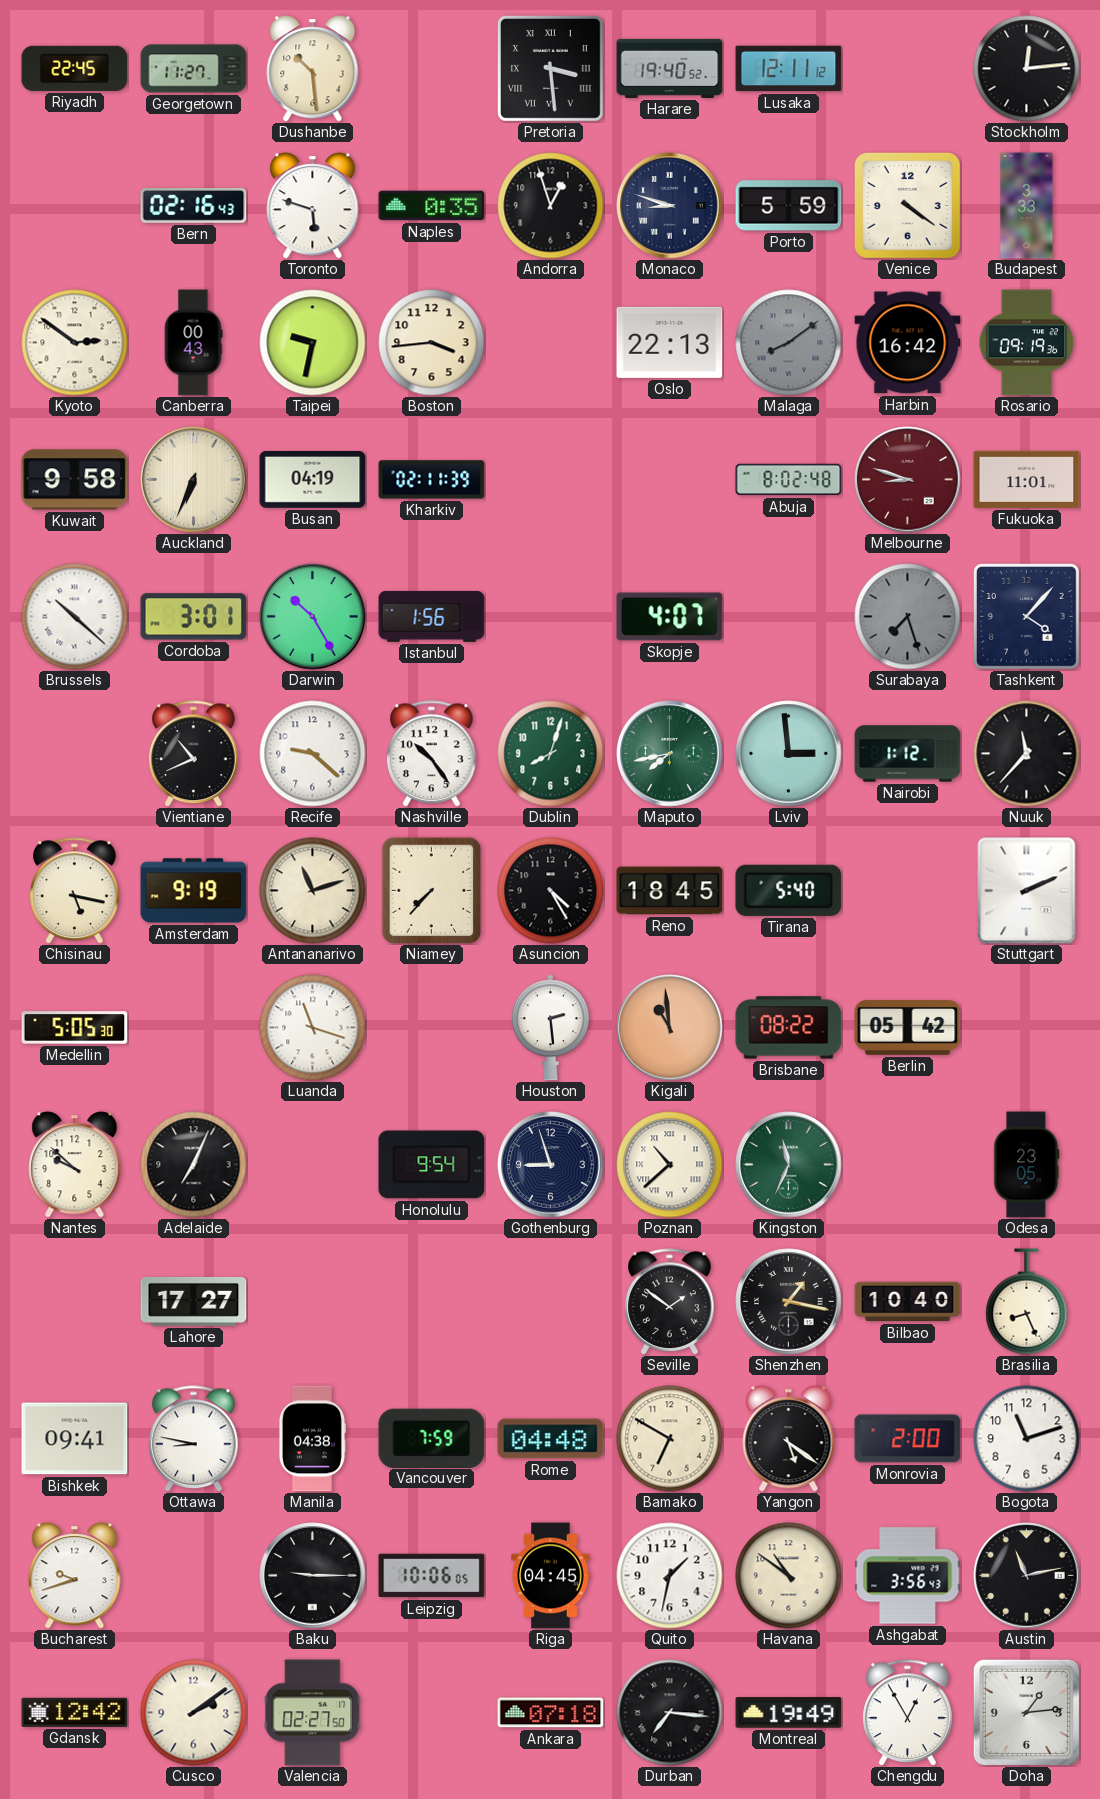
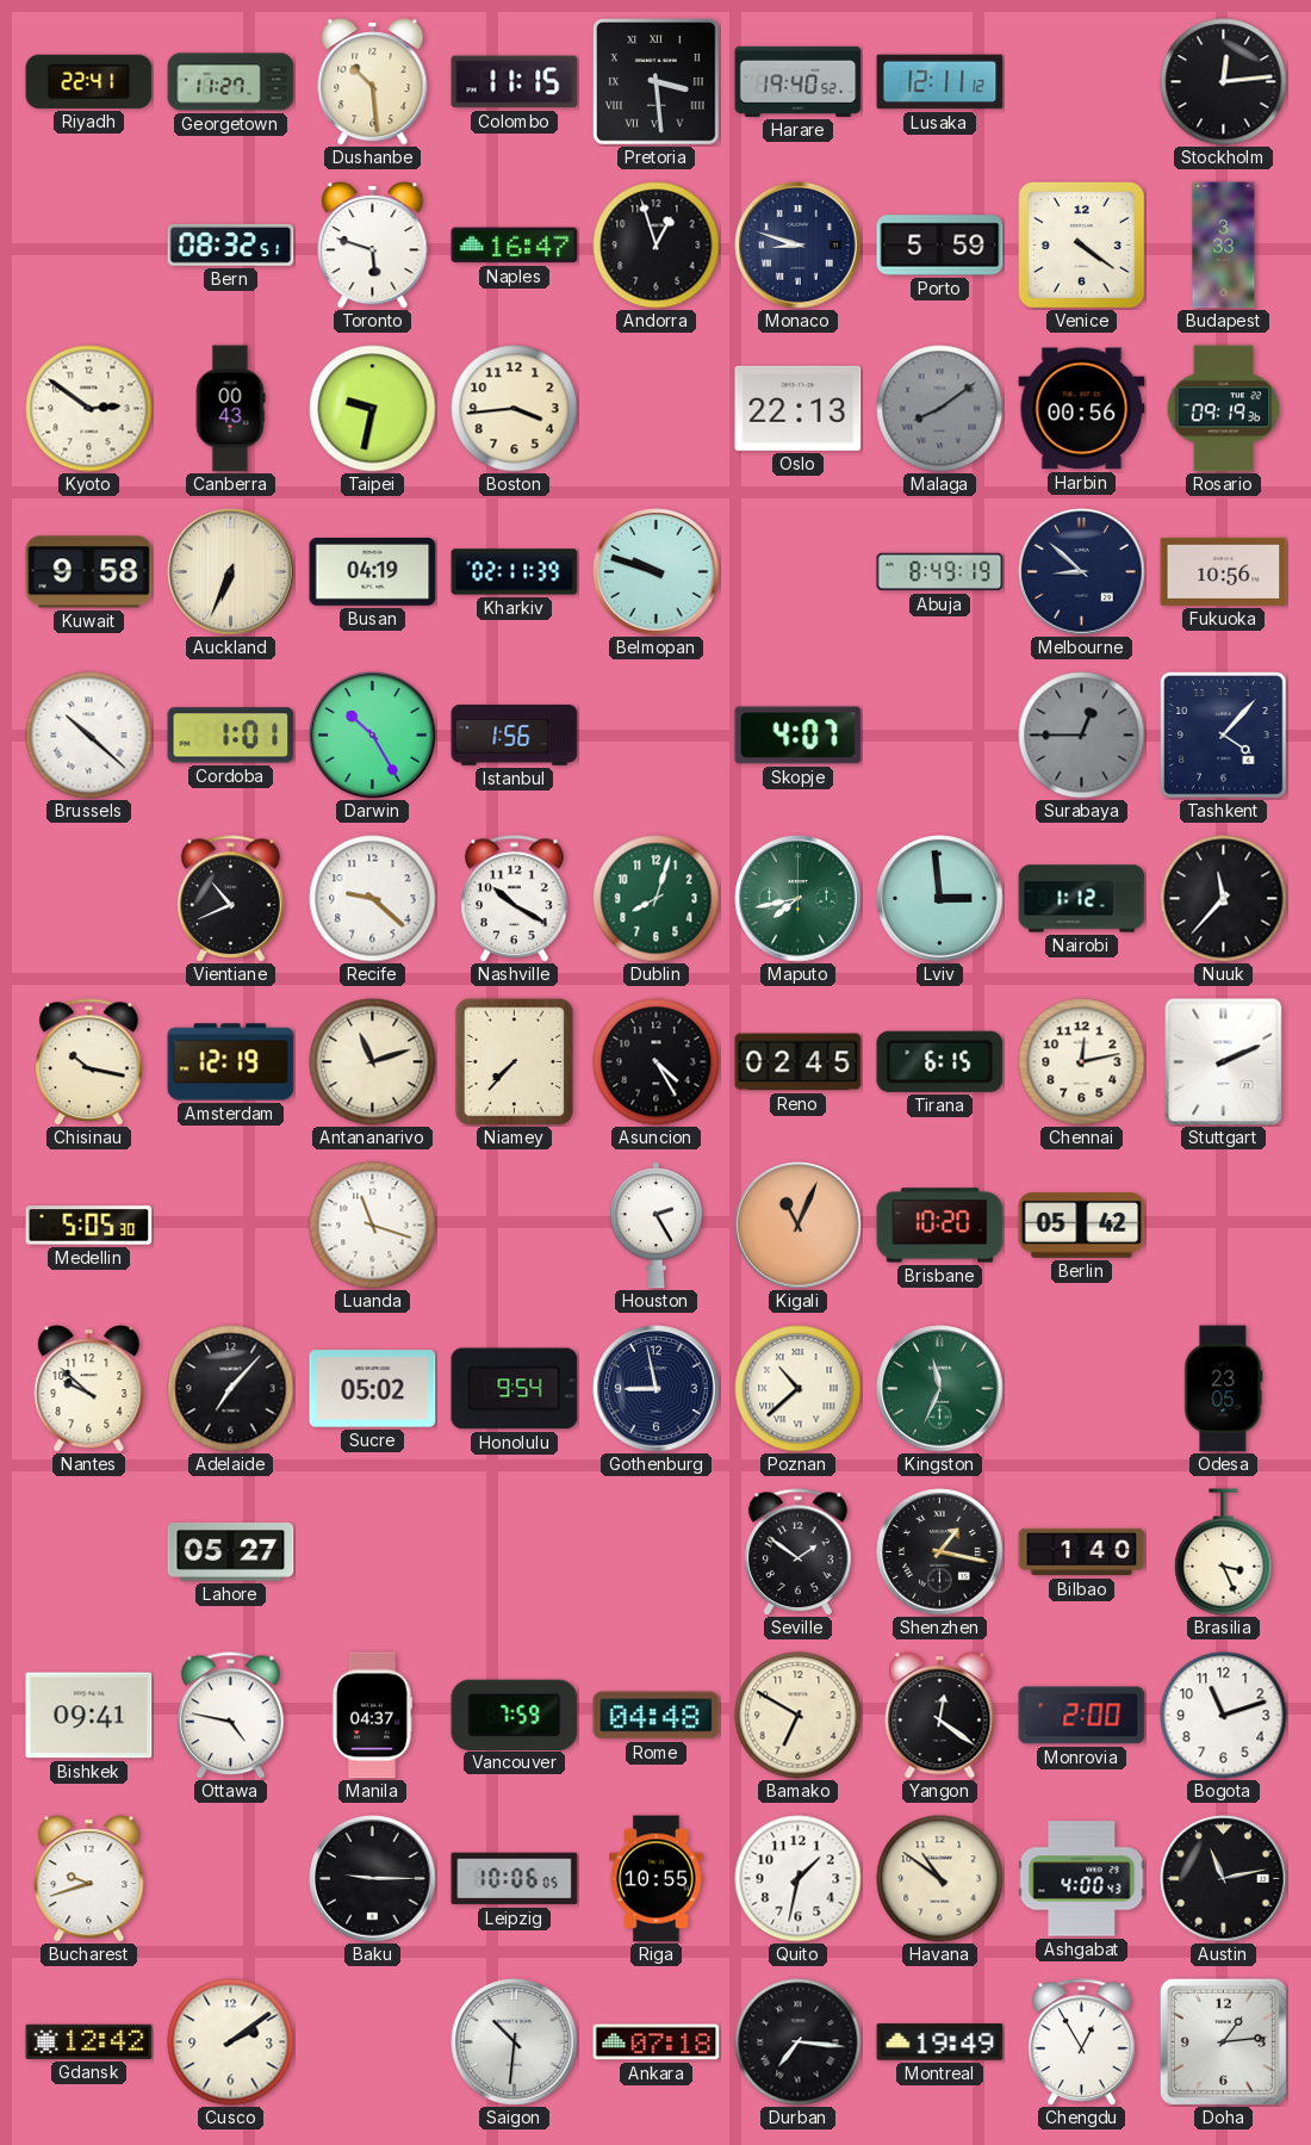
Riyadh: 22:45 -> 22:41 (89, 81)
Colombo: none -> 11:15 (515, 82)
Bern: 02:16 -> 08:32 (231, 244)
Naples: 0:35 -> 16:47 (515, 246)
Harbin: 16:42 -> 00:56 (1082, 409)
Belmopan: none -> 9:48 (657, 572)
Abuja: 8:02 -> 8:49 (940, 572)
Melbourne: 8:48 -> 8:52 (1082, 572)
Melbourne dial: burgundy -> navy (1082, 572)
Fukuoka: 11:01 -> 10:56 (1224, 571)
Cordoba: 3:01 -> 1:01 (231, 736)
Surabaya: 7:27 -> 12:45 (1082, 736)
Nashville: 10:24 -> 10:20 (515, 899)
Chisinau: 5:17 -> 10:17 (89, 1062)
Amsterdam: 9:19 -> 12:19 (231, 1062)
Reno: 18:45 -> 02:45 (799, 1062)
Tirana: 5:40 -> 6:15 (940, 1061)
Chennai: none -> 12:13 (1082, 1062)
Houston: 2:29 -> 2:25 (655, 1226)
Kigali: 10:59 -> 11:04 (799, 1226)
Brisbane: 08:22 -> 10:20 (940, 1226)
Adelaide: 7:04 -> 7:07 (231, 1389)
Sucre: none -> 05:02 (373, 1389)
Gothenburg: 8:57 -> 8:58 (657, 1389)
Lahore: 17:27 -> 05:27 (231, 1552)
Bilbao: 10:40 -> 1:40 (1082, 1552)
Brasilia: 8:26 -> 3:26 (1224, 1552)
Ottawa: 8:47 -> 4:47 (231, 1716)
Manila: 04:38 -> 04:37 (371, 1716)
Yangon: 5:21 -> 12:21 (940, 1716)
Riga: 04:45 -> 10:55 (657, 1879)
Ashgabat: 3:56 -> 4:00 (1082, 1879)
Valencia: 02:27 -> none (313, 1713)
Saigon: none -> 10:31 (515, 2042)
